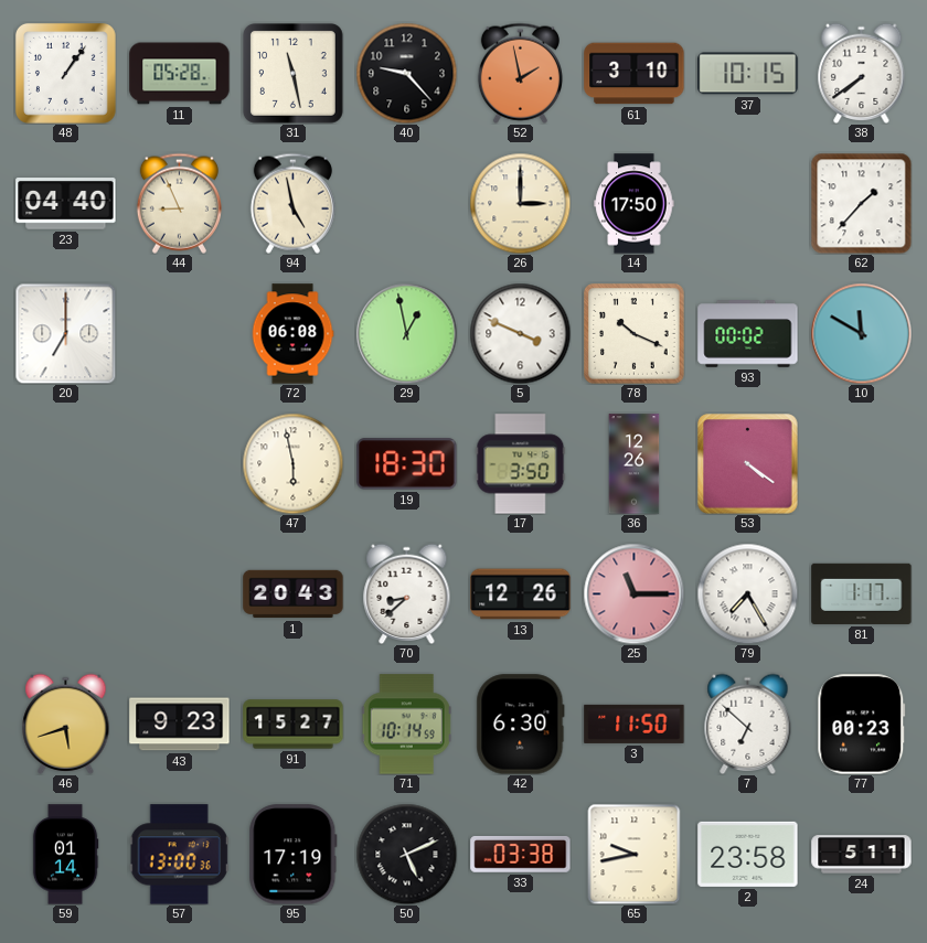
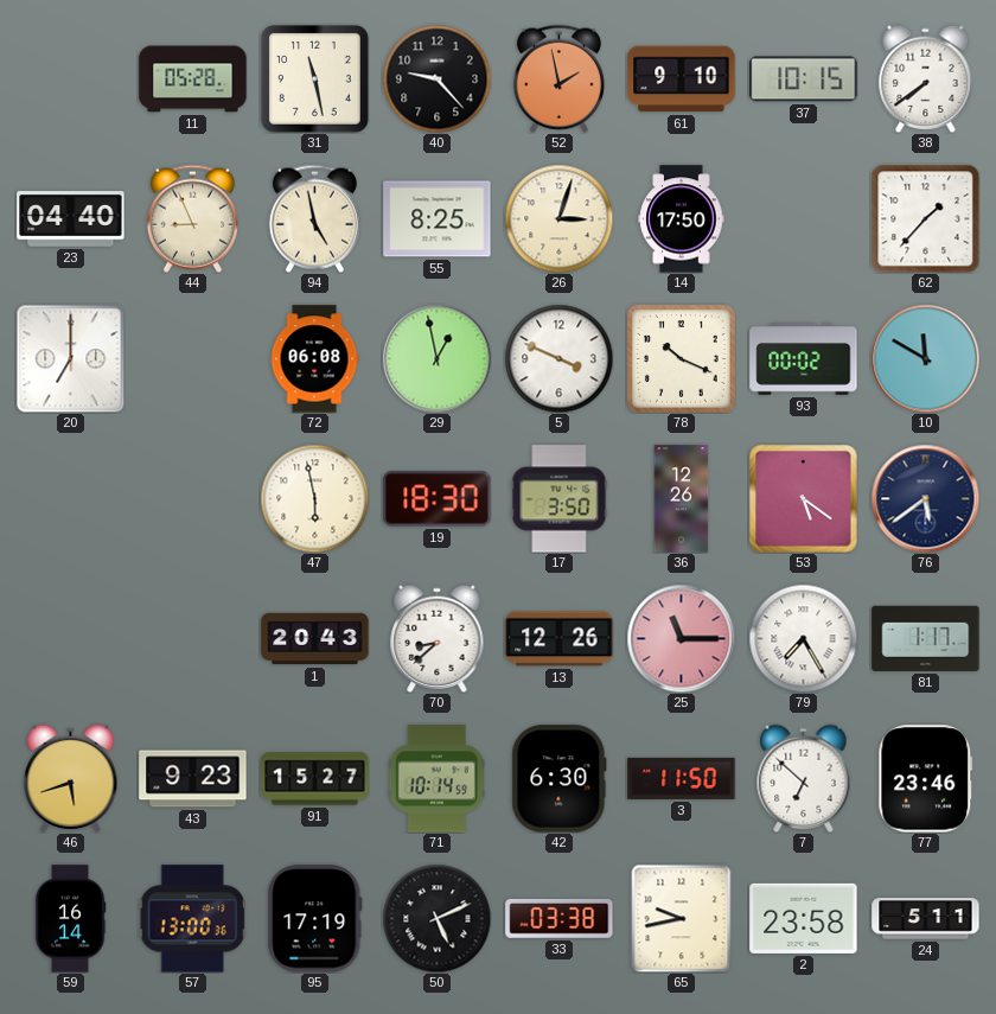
48: 1:06 -> none (65, 73)
61: 3:10 -> 9:10 (682, 79)
55: none -> 8:25 (438, 219)
26: 3:00 -> 3:03 (558, 218)
53: 4:21 -> 5:21 (804, 499)
76: none -> 5:39 (925, 498)
77: 00:23 -> 23:46 (926, 779)
59: 01:14 -> 16:14 (70, 919)
